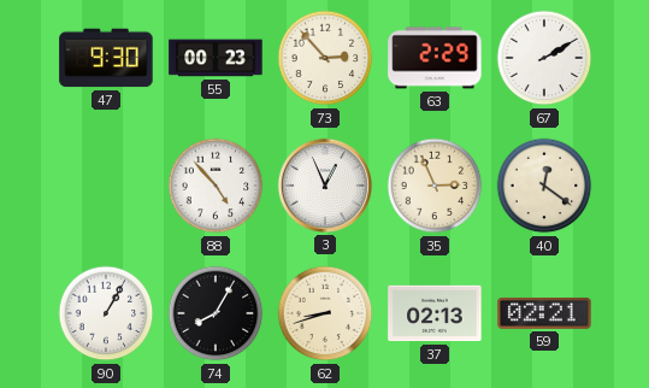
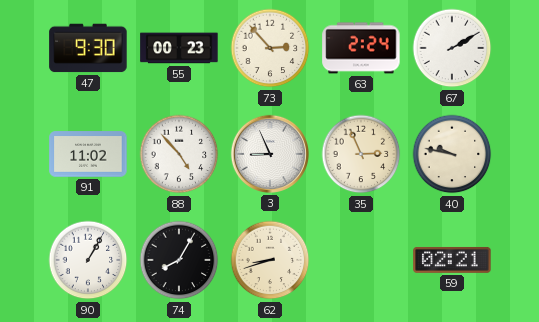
63: 2:29 -> 2:24 (361, 48)
91: none -> 11:02 (88, 154)
3: 12:56 -> 8:56 (270, 154)
40: 12:21 -> 9:47 (452, 154)
37: 02:13 -> none (435, 313)
